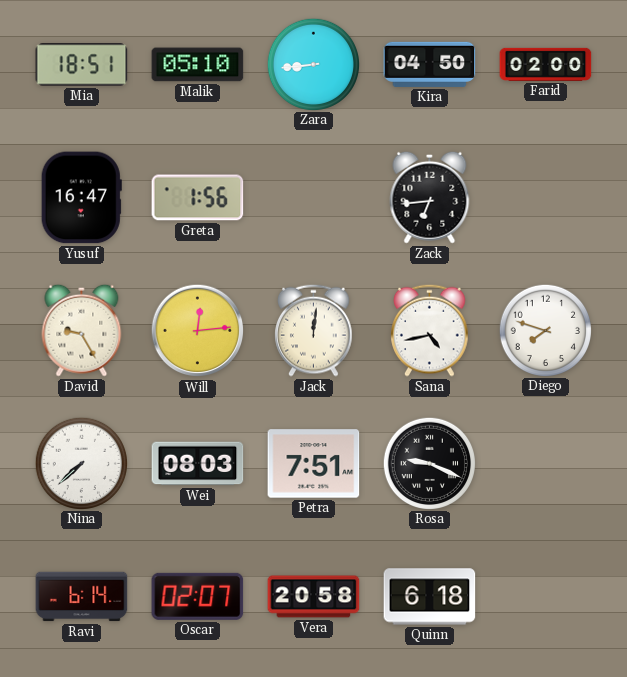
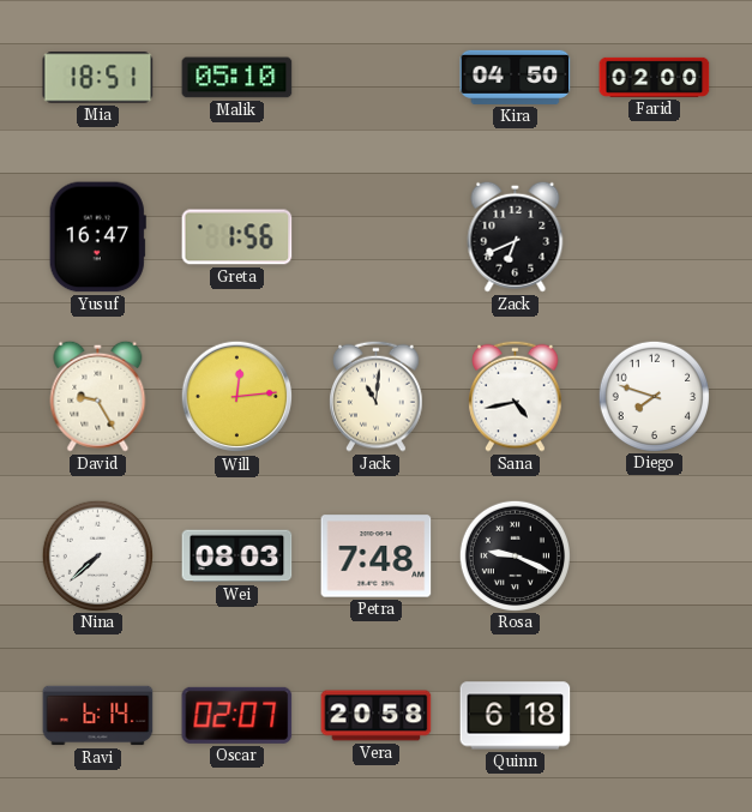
Zara: 8:44 -> none (313, 64)
Zack: 6:44 -> 6:41 (516, 236)
Jack: 12:01 -> 11:01 (377, 396)
Petra: 7:51 -> 7:48 (377, 557)
